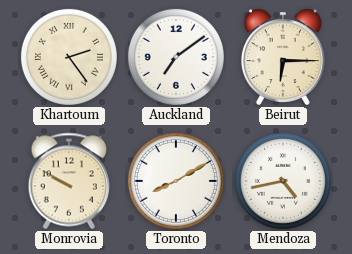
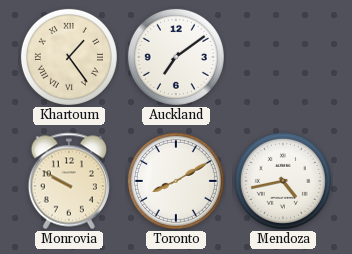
Khartoum: 2:24 -> 1:24 (69, 57)
Beirut: 6:15 -> none (283, 57)
